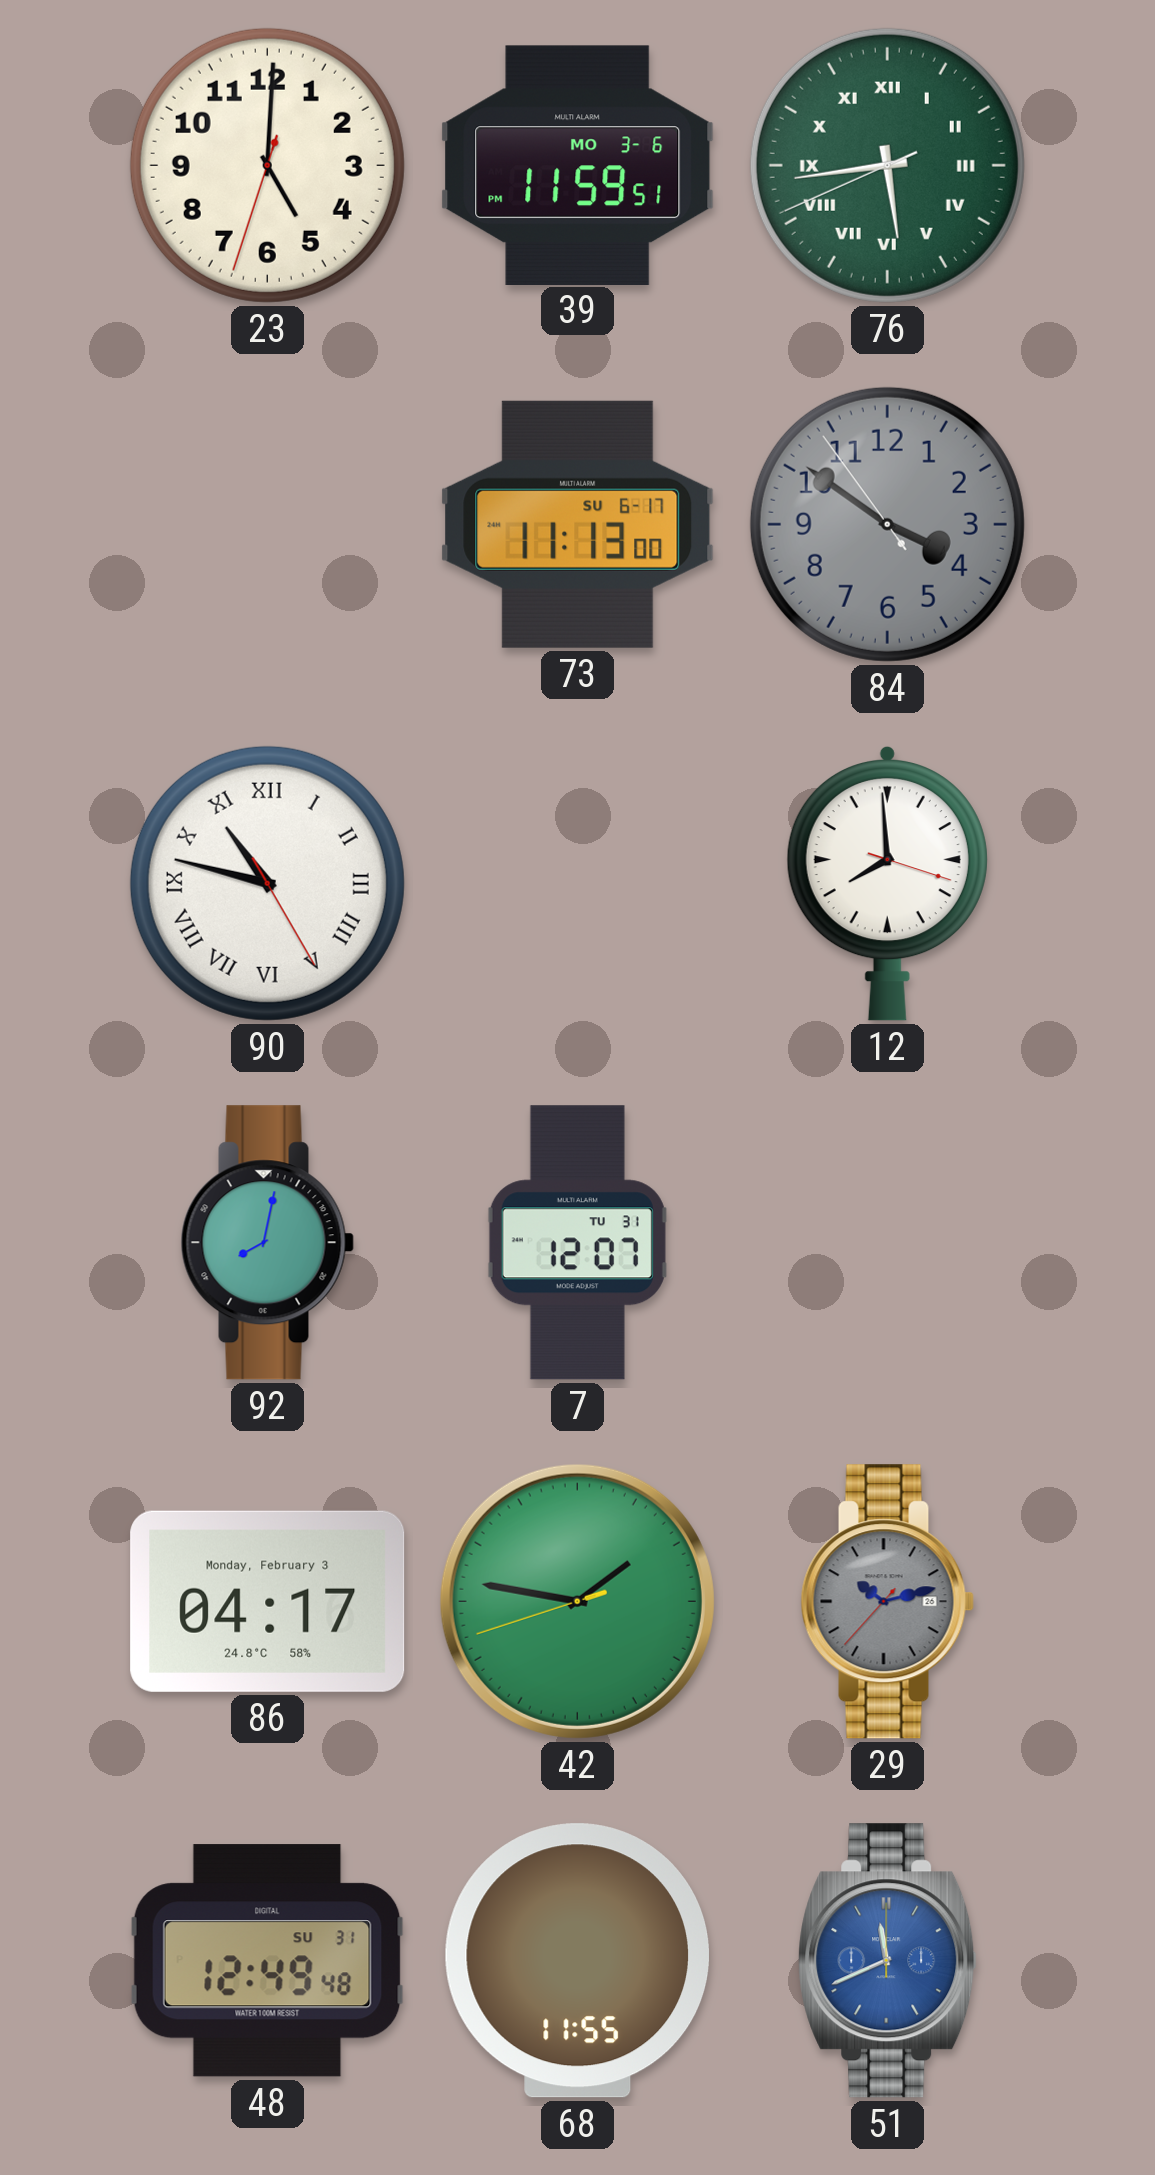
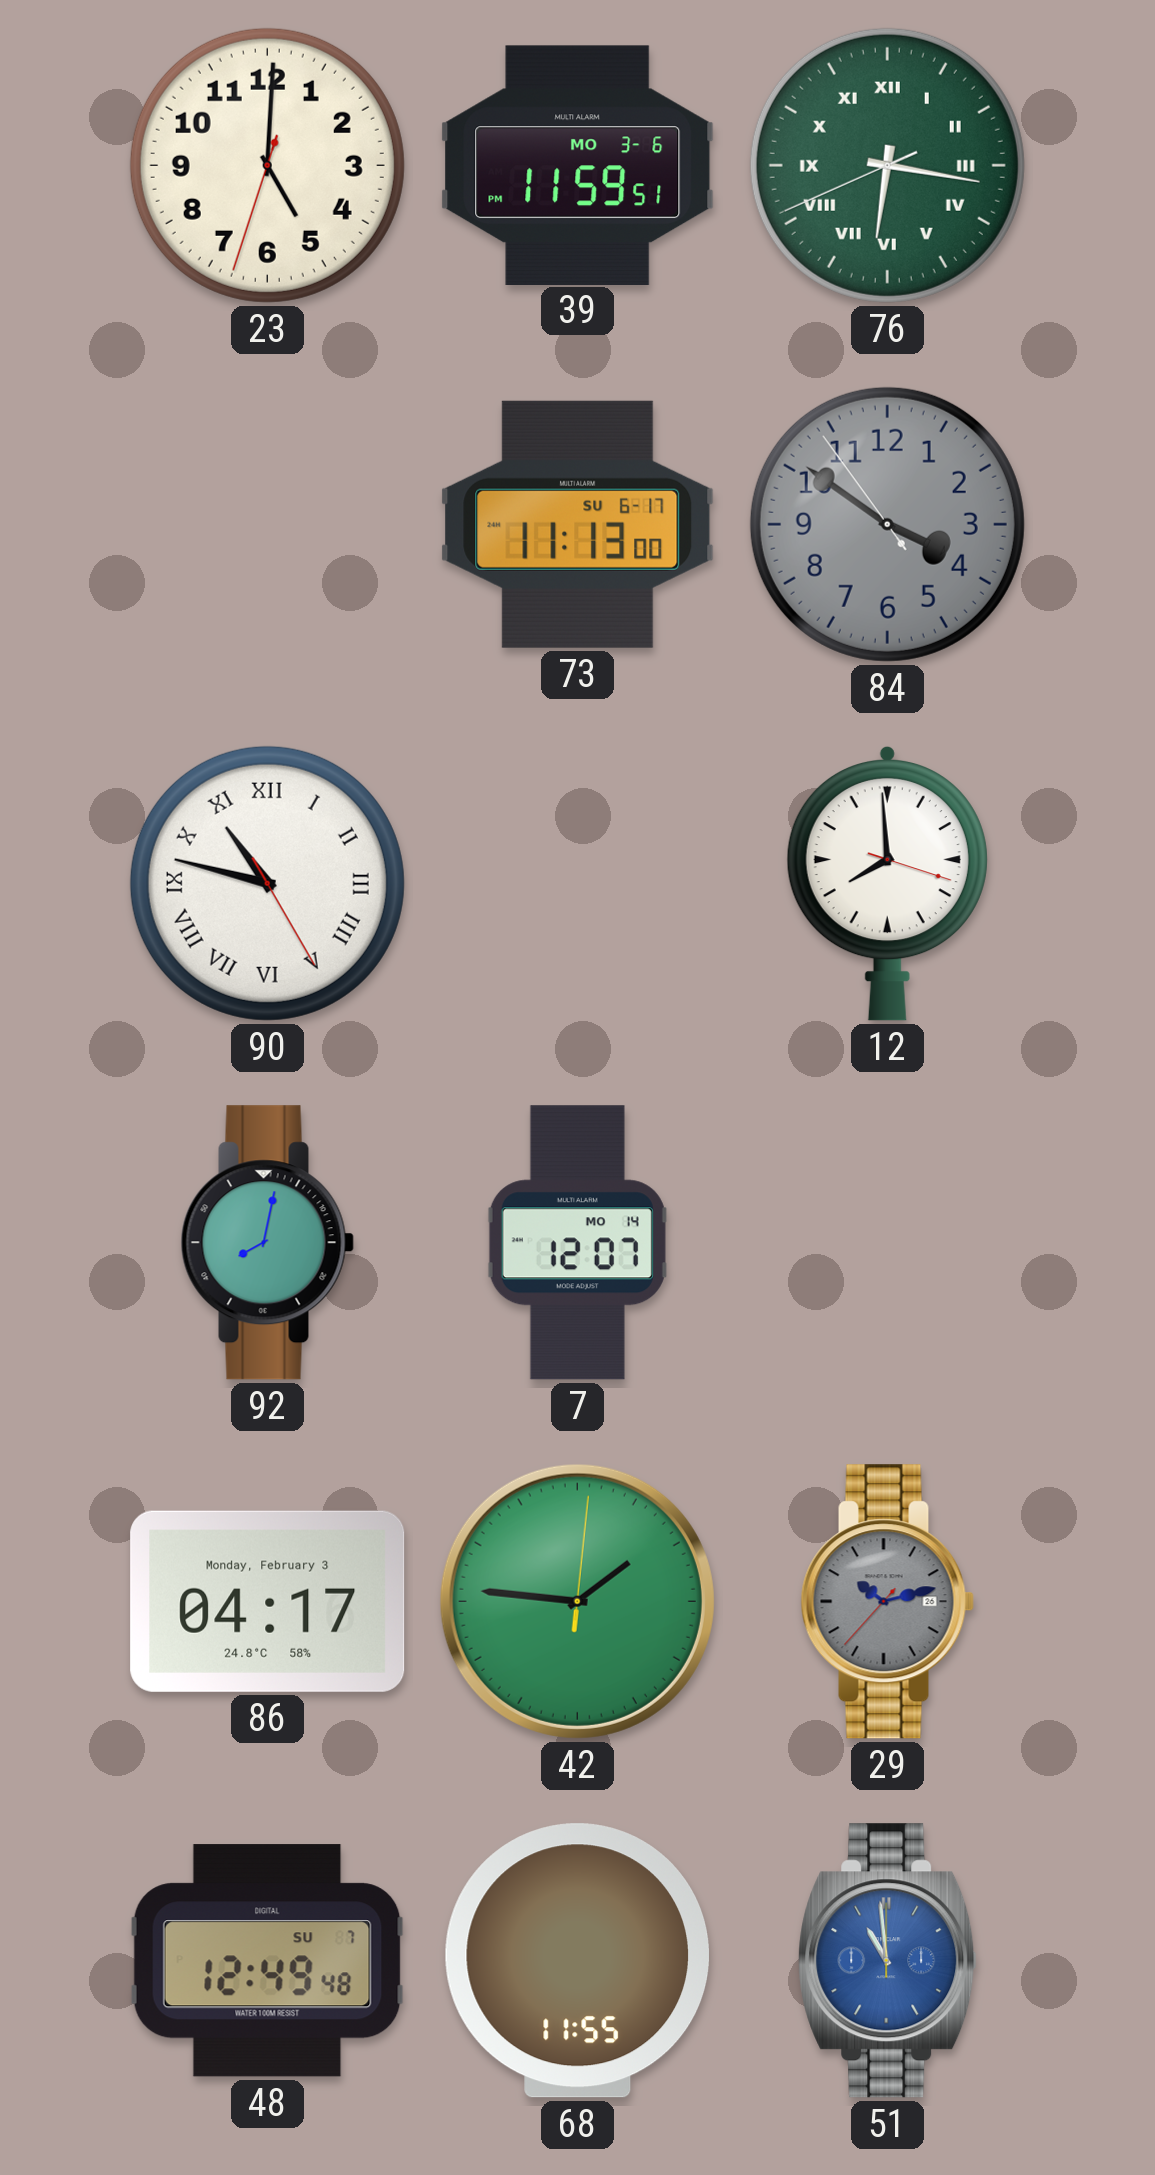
76: 5:43 -> 6:16 (887, 165)
7 date: TU 31 -> MO 14 (577, 1243)
42: 1:46:42 -> 1:46:01 (577, 1601)
48 date: SU 31 -> SU 7 (267, 1961)
51: 11:41 -> 10:59 (888, 1961)
